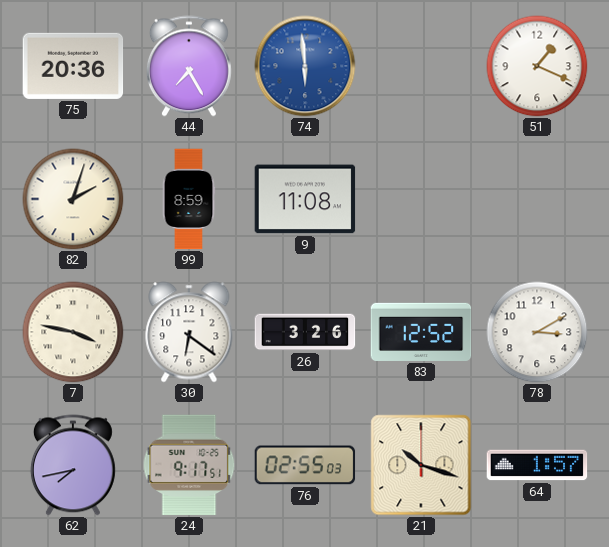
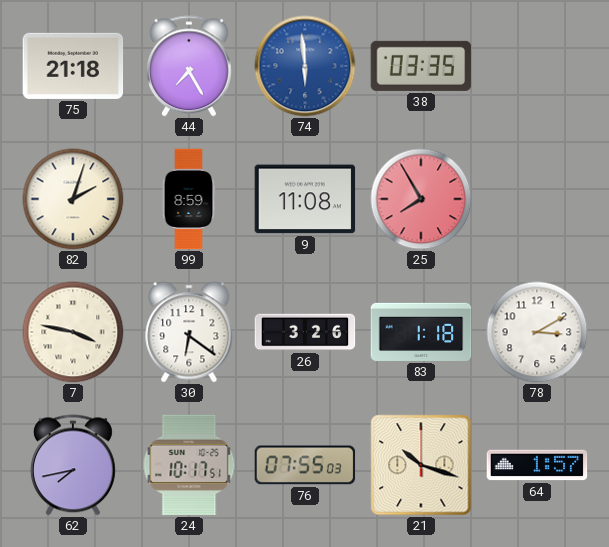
75: 20:36 -> 21:18 (73, 66)
38: none -> 03:35 (421, 66)
51: 1:19 -> none (537, 66)
25: none -> 7:55 (421, 199)
83: 12:52 -> 1:18 (421, 332)
24: 9:17 -> 10:17 (189, 465)
76: 02:55 -> 07:55 (305, 465)
